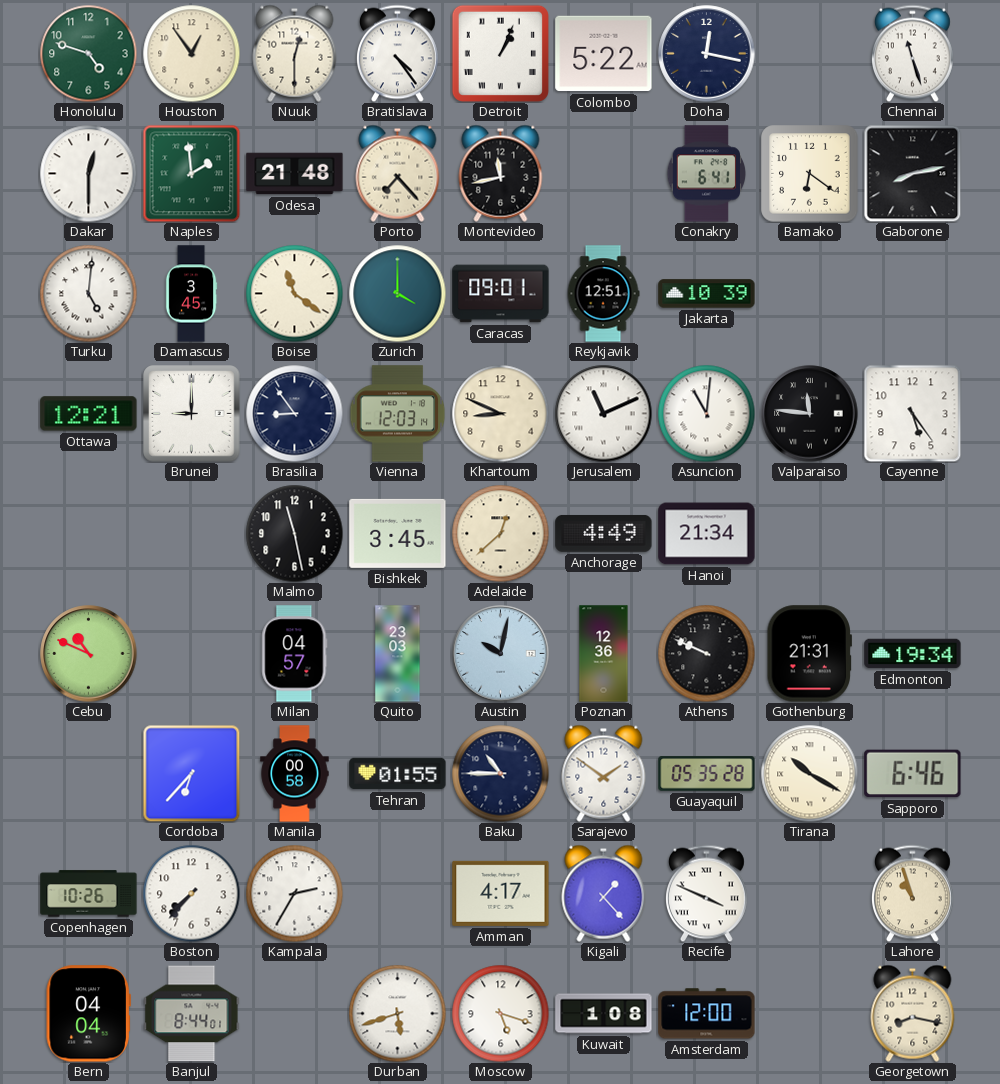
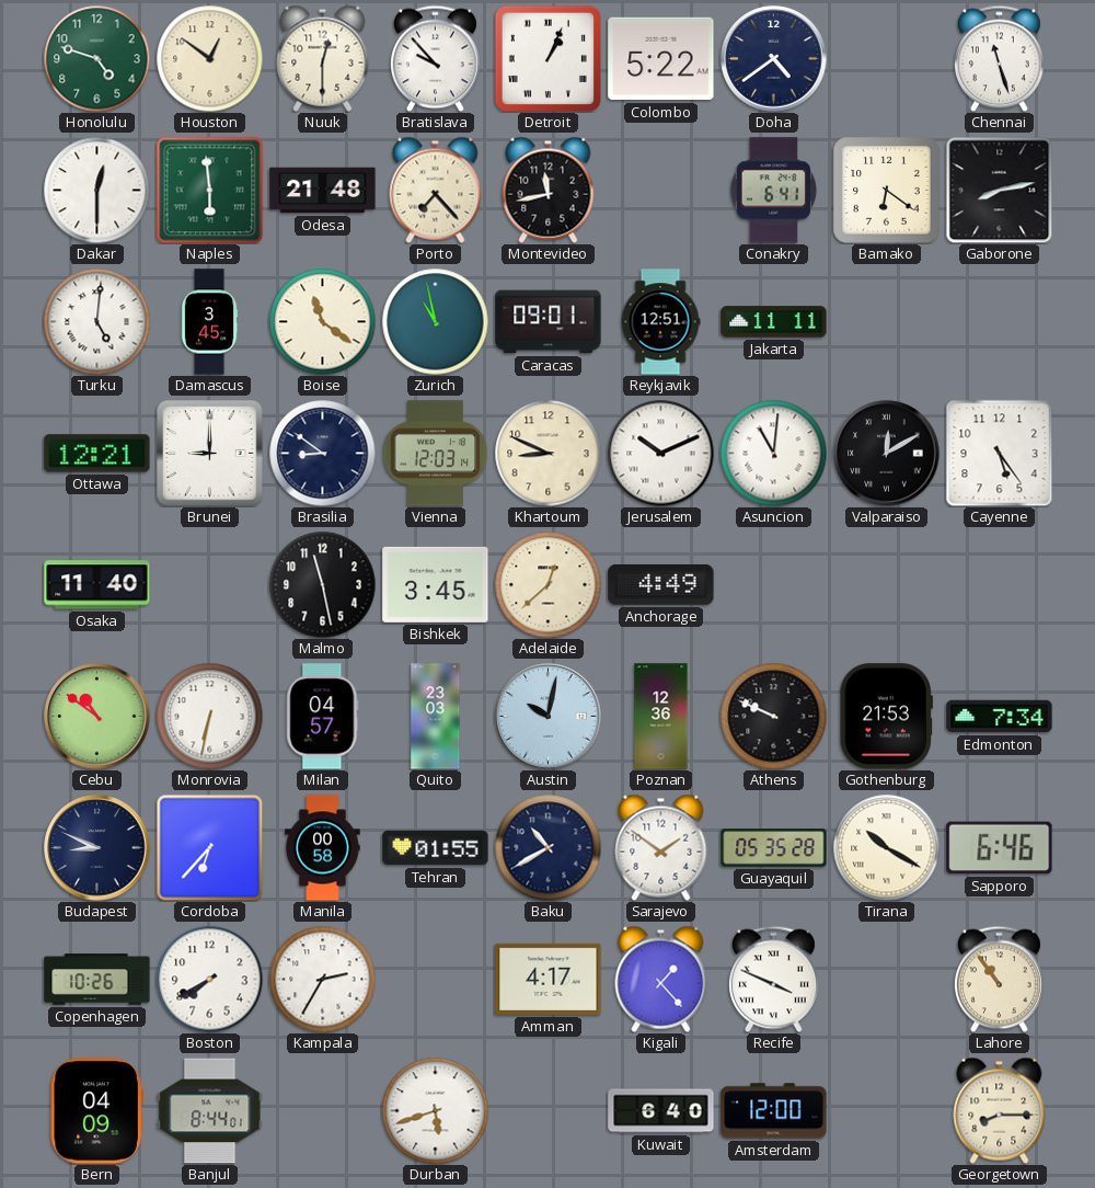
Houston: 12:54 -> 12:51 (209, 58)
Bratislava: 4:24 -> 9:53 (435, 58)
Doha: 12:17 -> 4:39 (774, 59)
Naples: 1:59 -> 5:59 (209, 190)
Zurich: 4:00 -> 10:58 (435, 321)
Jakarta: 10:39 -> 11:11 (774, 322)
Brasilia: 8:54 -> 8:51 (322, 453)
Jerusalem: 11:11 -> 10:11 (660, 453)
Valparaiso: 11:46 -> 12:10 (887, 454)
Osaka: none -> 11:40 (97, 585)
Hanoi: 21:34 -> none (707, 534)
Cebu: 10:49 -> 10:51 (97, 717)
Monrovia: none -> 6:32 (209, 716)
Gothenburg: 21:31 -> 21:53 (886, 717)
Edmonton: 19:34 -> 7:34 (1000, 717)
Budapest: none -> 8:49 (97, 848)
Baku: 10:45 -> 10:40 (547, 847)
Boston: 7:37 -> 7:40 (209, 979)
Lahore: 10:57 -> 10:54 (999, 979)
Bern: 04:04 -> 04:09 (96, 1111)
Moscow: 5:18 -> none (500, 1013)
Kuwait: 1:08 -> 6:40 (661, 1111)
Georgetown: 8:17 -> 8:15 (1000, 1110)
